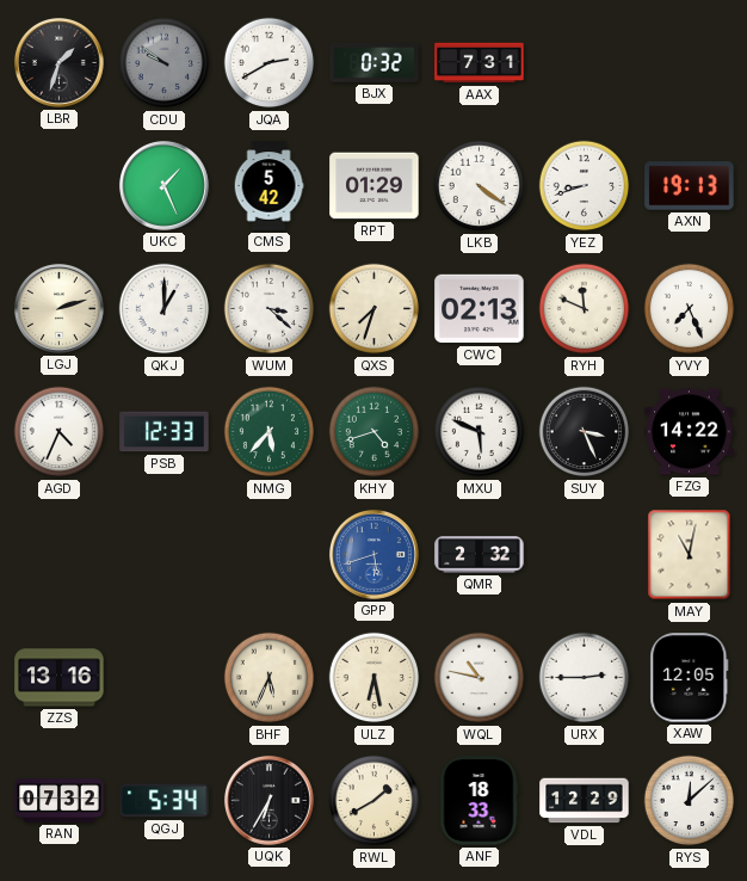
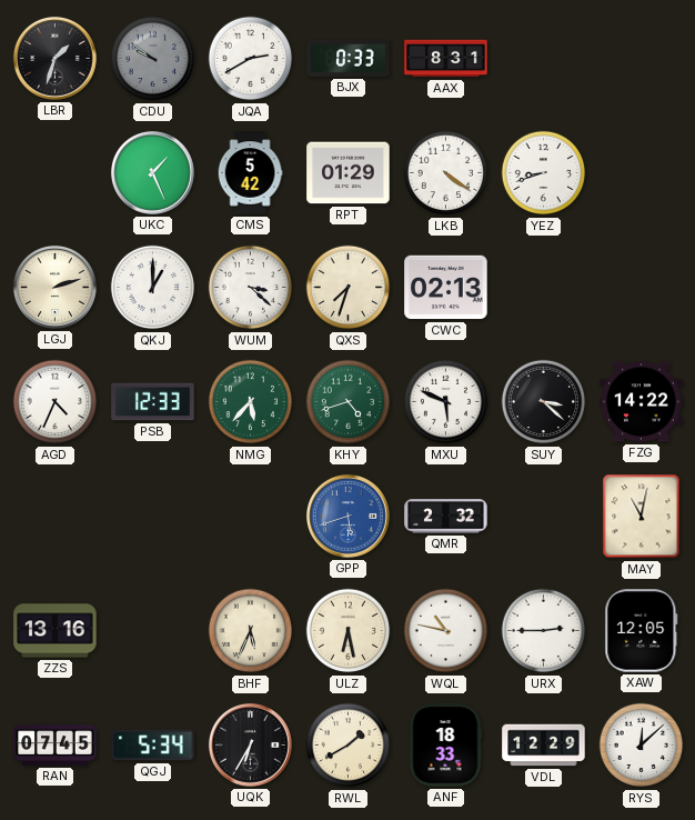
BJX: 0:32 -> 0:33 (349, 59)
AAX: 7:31 -> 8:31 (446, 59)
AXN: 19:13 -> none (690, 186)
RYH: 11:49 -> none (585, 309)
YVY: 7:26 -> none (690, 309)
SUY: 3:26 -> 3:22 (544, 402)
RAN: 07:32 -> 07:45 (56, 746)
